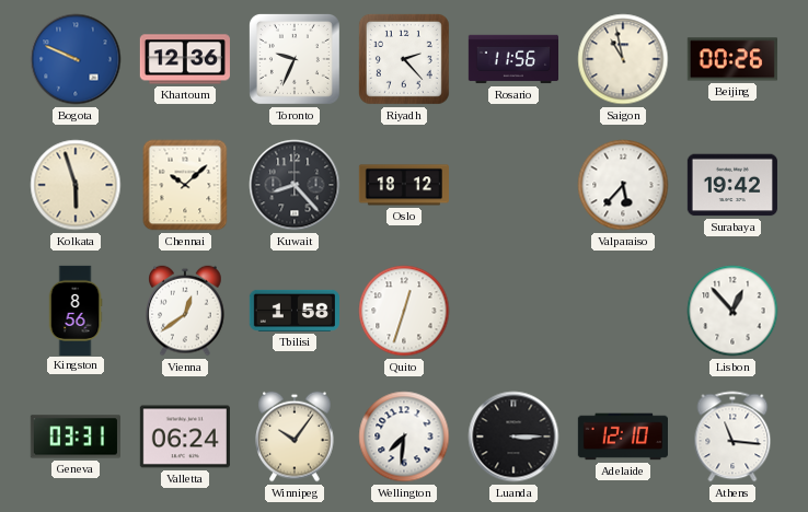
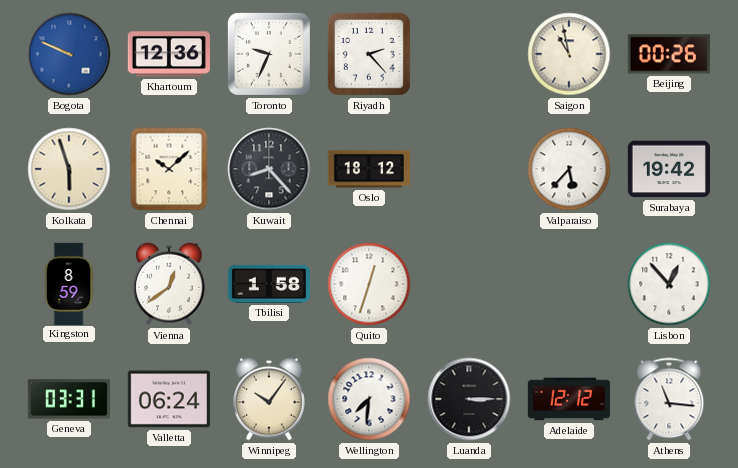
Rosario: 11:56 -> none (512, 59)
Kingston: 8:56 -> 8:59 (69, 283)
Adelaide: 12:10 -> 12:12 (568, 399)
